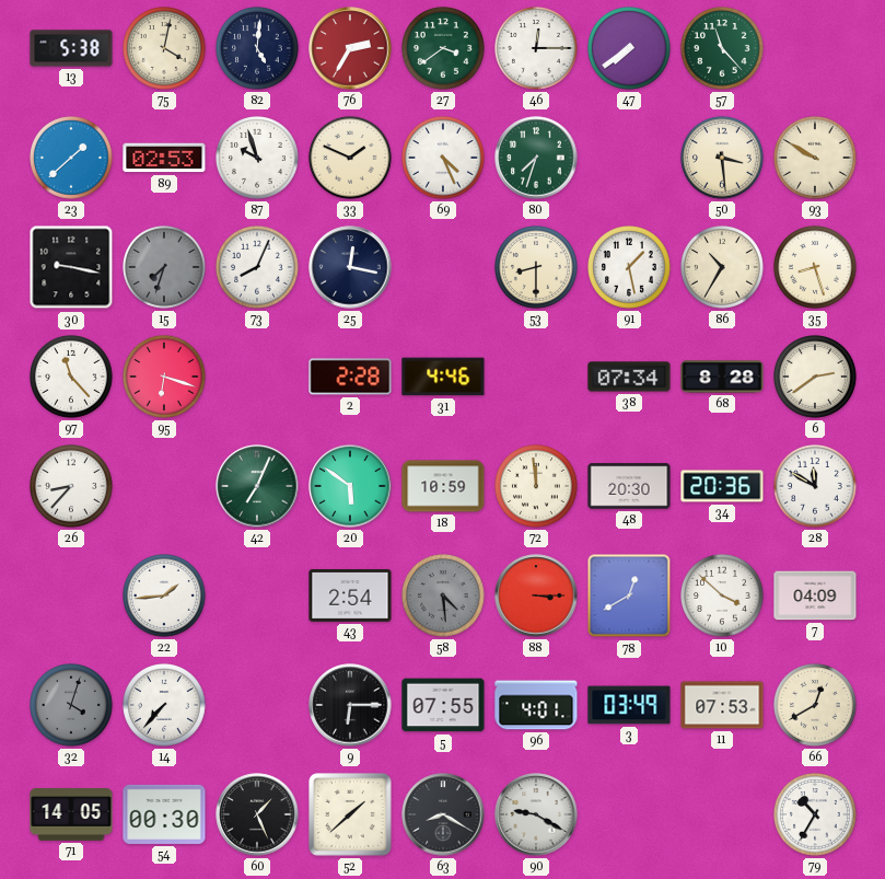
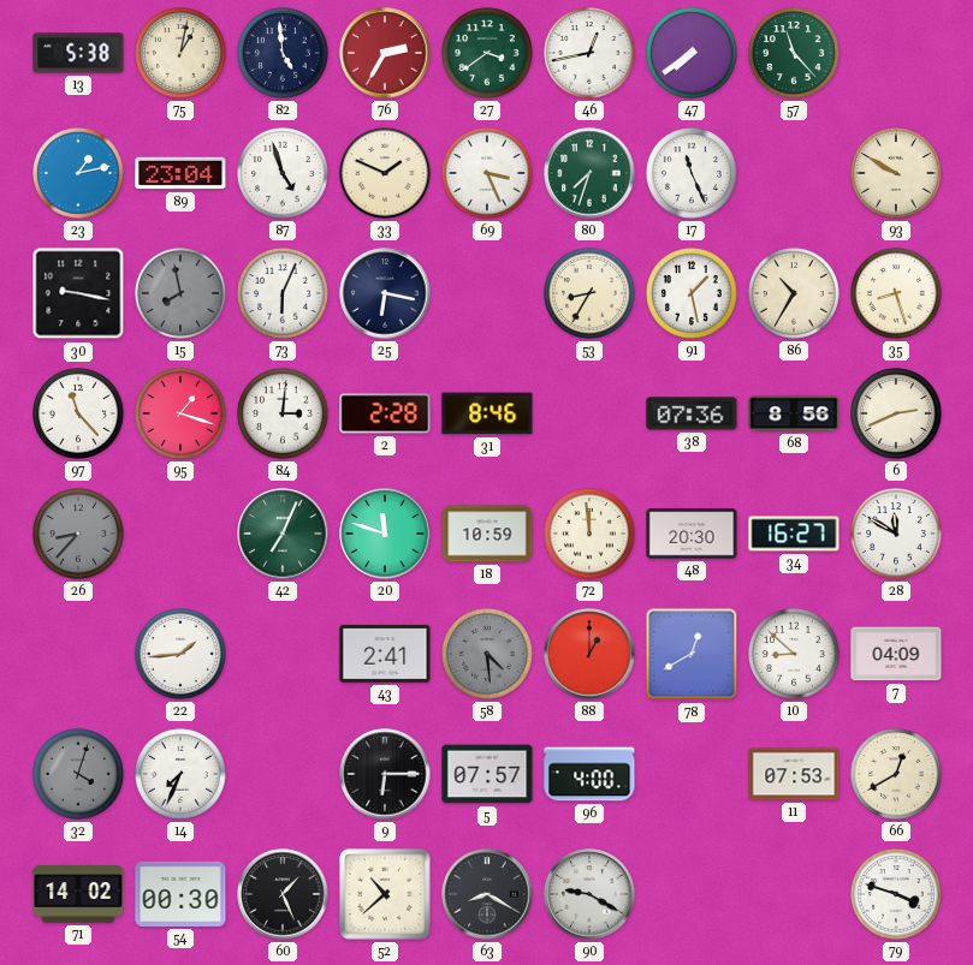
75: 4:02 -> 1:02 (182, 54)
82: 5:01 -> 4:59 (284, 54)
46: 12:15 -> 12:43 (591, 54)
23: 1:38 -> 1:13 (79, 174)
89: 02:53 -> 23:04 (180, 173)
87: 9:57 -> 4:57 (284, 174)
69: 4:26 -> 3:26 (488, 174)
17: none -> 11:26 (693, 174)
50: 3:29 -> none (723, 159)
15: 7:33 -> 7:58 (182, 294)
73: 8:04 -> 6:04 (284, 294)
25: 12:17 -> 6:17 (385, 293)
53: 8:30 -> 8:35 (591, 294)
95: 6:18 -> 1:18 (182, 415)
84: none -> 3:01 (284, 415)
31: 4:46 -> 8:46 (487, 413)
38: 07:34 -> 07:36 (692, 413)
68: 8:28 -> 8:56 (794, 413)
6: 2:39 -> 2:41 (897, 415)
26 dial: white -> grey (79, 535)
20: 5:51 -> 11:48 (385, 534)
34: 20:36 -> 16:27 (794, 534)
43: 2:54 -> 2:41 (385, 654)
88: 3:15 -> 1:00 (589, 654)
10: 3:52 -> 8:52 (795, 655)
14: 7:37 -> 7:34 (182, 775)
5: 07:55 -> 07:57 (487, 774)
96: 4:01 -> 4:00 (589, 774)
3: 03:49 -> none (629, 705)
71: 14:05 -> 14:02 (78, 894)
52: 1:38 -> 10:38 (385, 894)
79: 10:35 -> 3:48 (897, 895)
